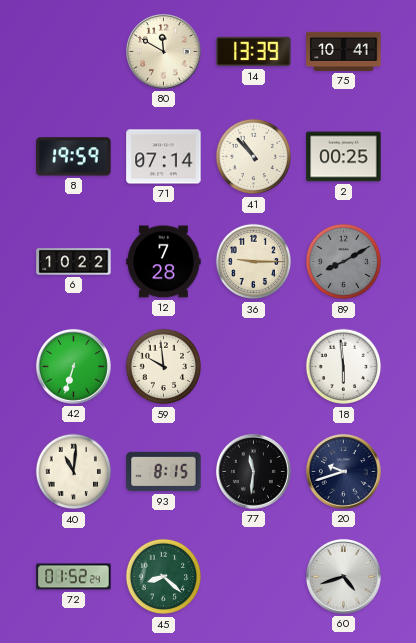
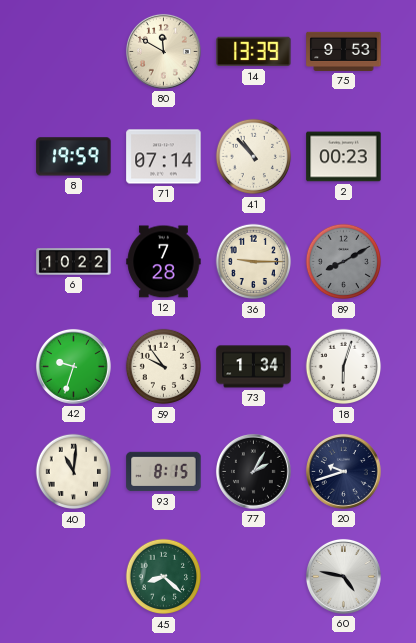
75: 10:41 -> 9:53 (344, 51)
2: 00:25 -> 00:23 (344, 157)
42: 6:33 -> 9:33 (73, 366)
59: 9:59 -> 9:54 (164, 367)
73: none -> 1:34 (254, 367)
18: 5:59 -> 6:03 (344, 367)
77: 11:31 -> 2:05 (253, 471)
72: 01:52 -> none (74, 577)
60: 4:42 -> 4:47 (343, 576)
